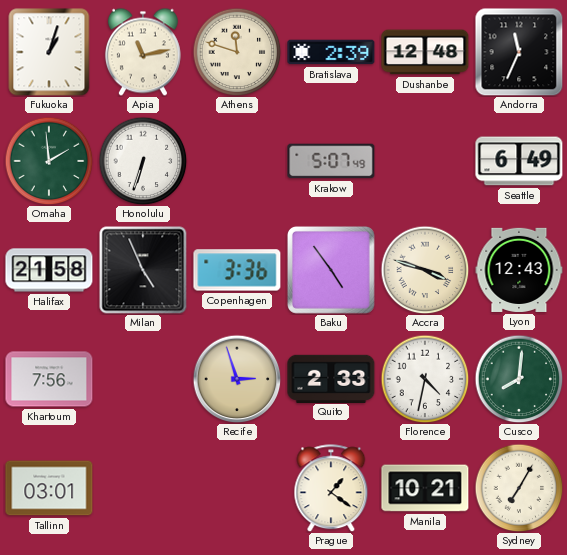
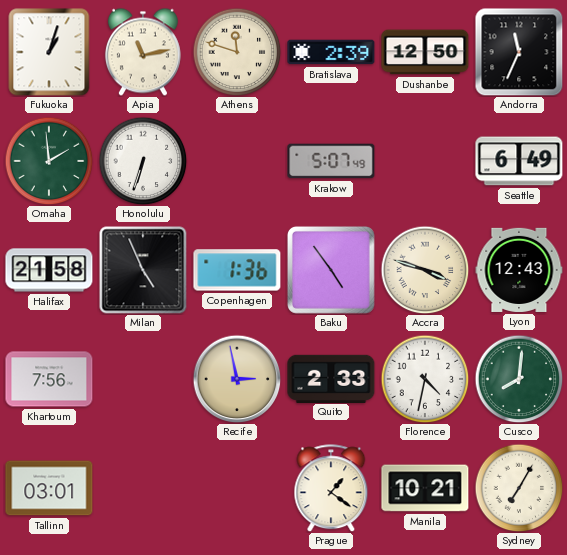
Dushanbe: 12:48 -> 12:50 (425, 52)
Copenhagen: 3:36 -> 1:36 (237, 270)
Recife: 2:57 -> 2:58 (237, 379)
